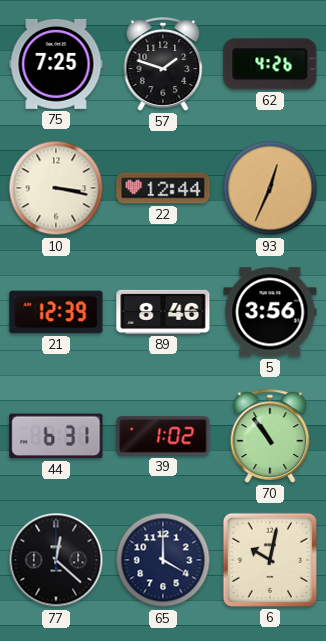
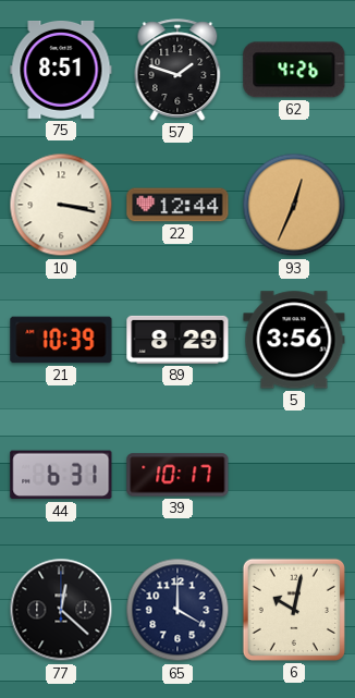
75: 7:25 -> 8:51 (61, 70)
21: 12:39 -> 10:39 (61, 340)
89: 8:46 -> 8:29 (177, 340)
39: 1:02 -> 10:17 (177, 475)
70: 10:54 -> none (270, 436)
